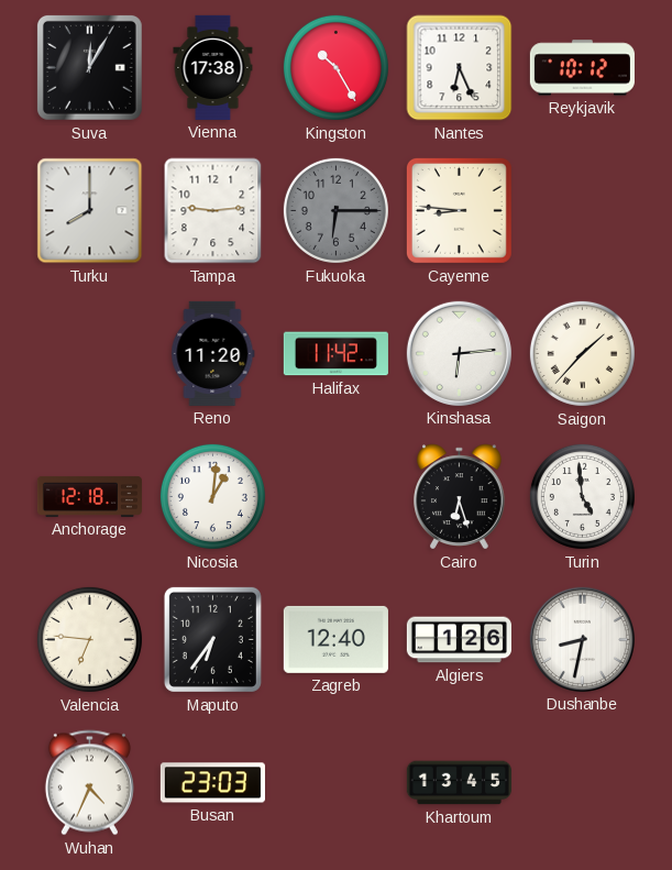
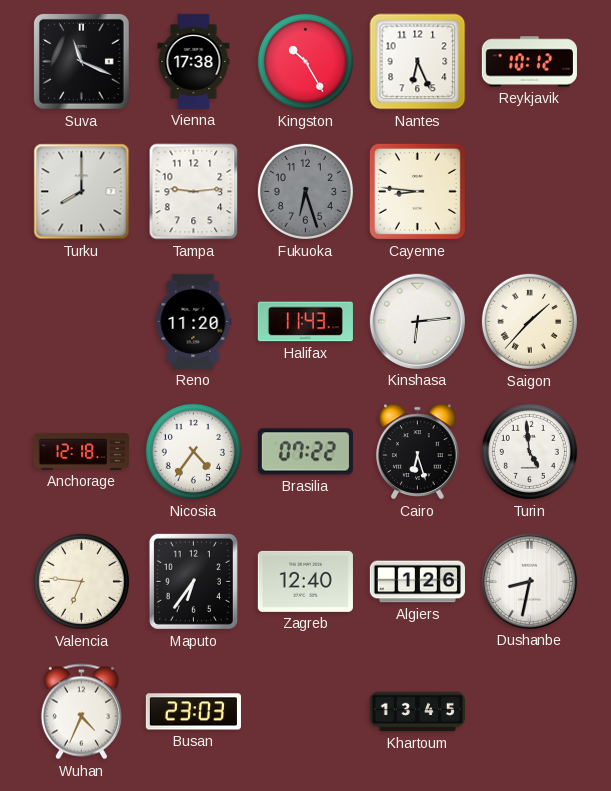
Suva: 12:05 -> 11:19 (81, 61)
Fukuoka: 6:15 -> 6:27 (305, 191)
Halifax: 11:42 -> 11:43 (305, 322)
Nicosia: 1:01 -> 4:36 (193, 451)
Brasilia: none -> 07:22 (305, 452)
